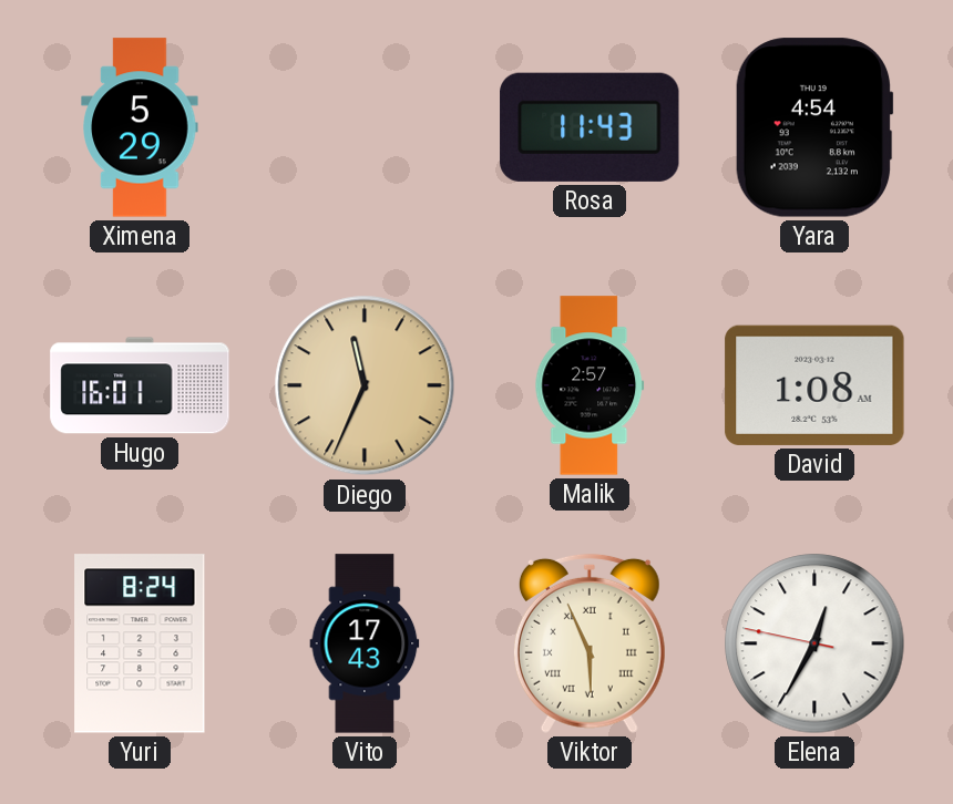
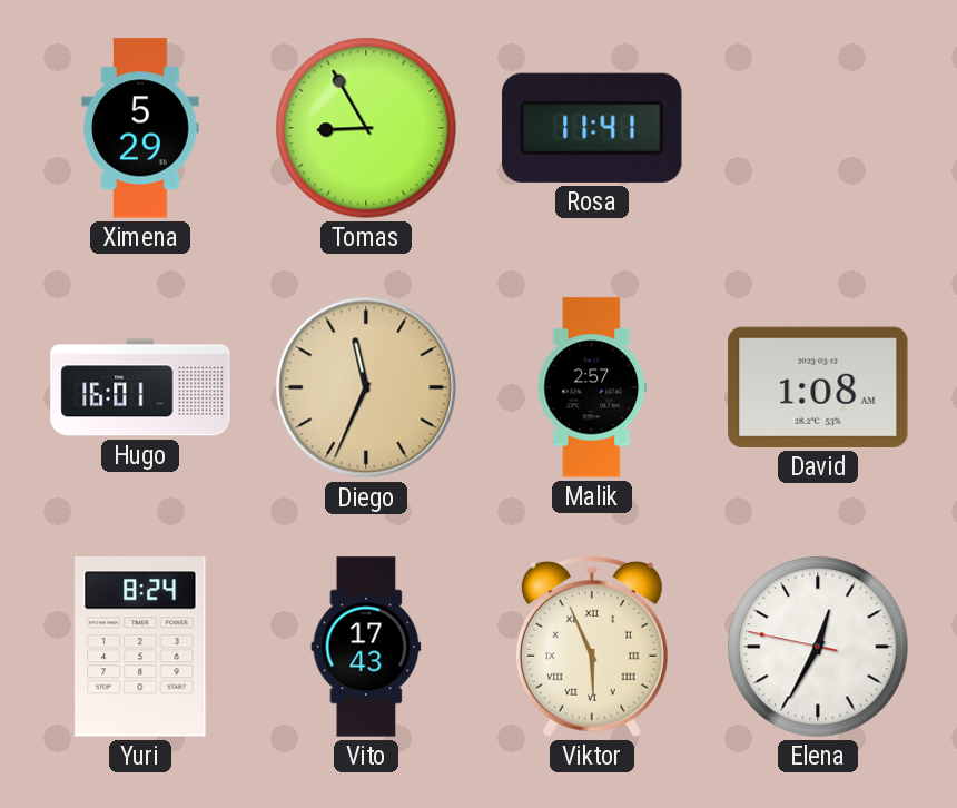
Tomas: none -> 8:55 (366, 128)
Rosa: 11:43 -> 11:41 (592, 128)
Yara: 4:54 -> none (814, 127)
